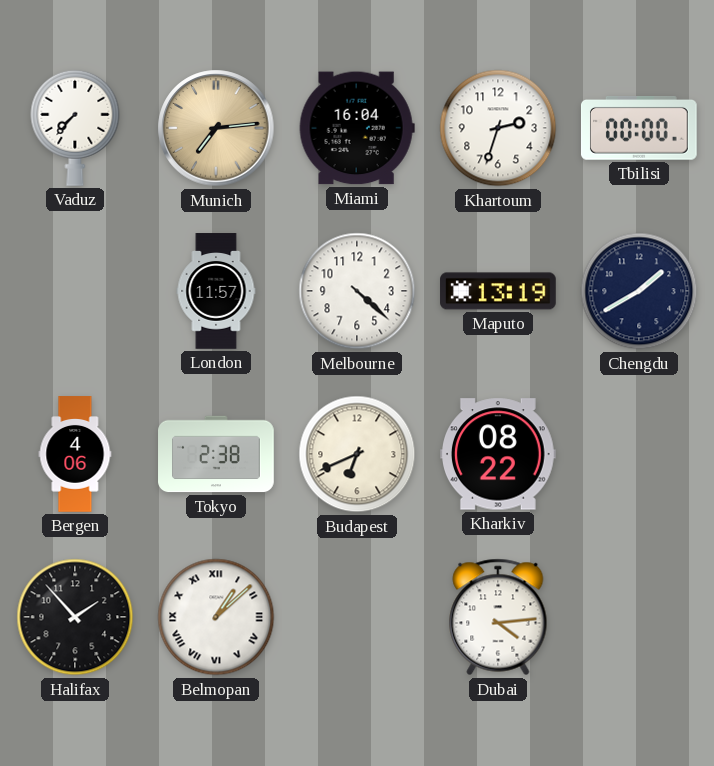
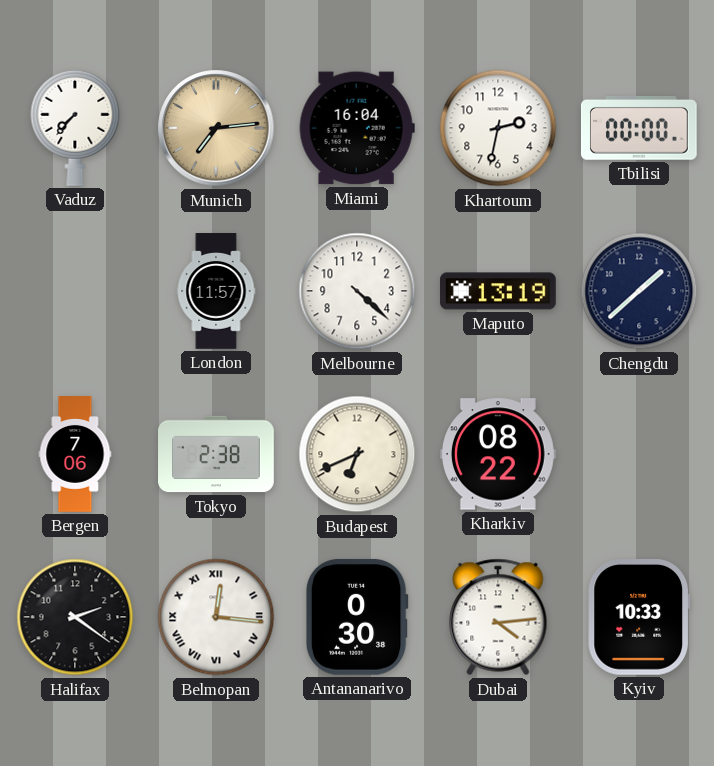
Khartoum: 2:33 -> 2:32 (498, 128)
Chengdu: 1:40 -> 1:38 (639, 291)
Bergen: 4:06 -> 7:06 (75, 454)
Halifax: 1:53 -> 2:21 (75, 617)
Belmopan: 1:08 -> 12:16 (216, 617)
Antananarivo: none -> 0:30 (357, 617)
Kyiv: none -> 10:33 (638, 618)
